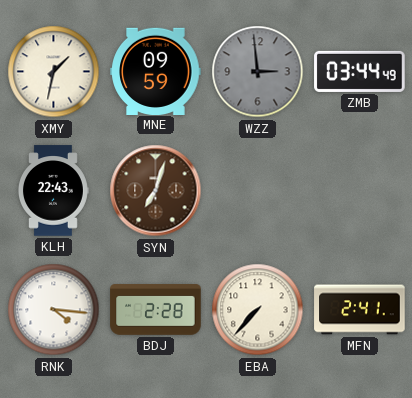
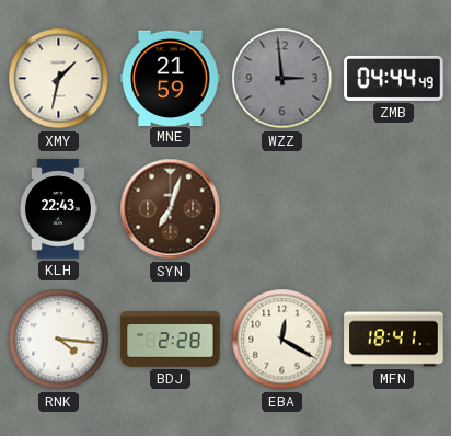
MNE: 09:59 -> 21:59 (171, 78)
ZMB: 03:44 -> 04:44 (394, 78)
EBA: 7:37 -> 12:20 (282, 340)
MFN: 2:41 -> 18:41 (394, 340)
